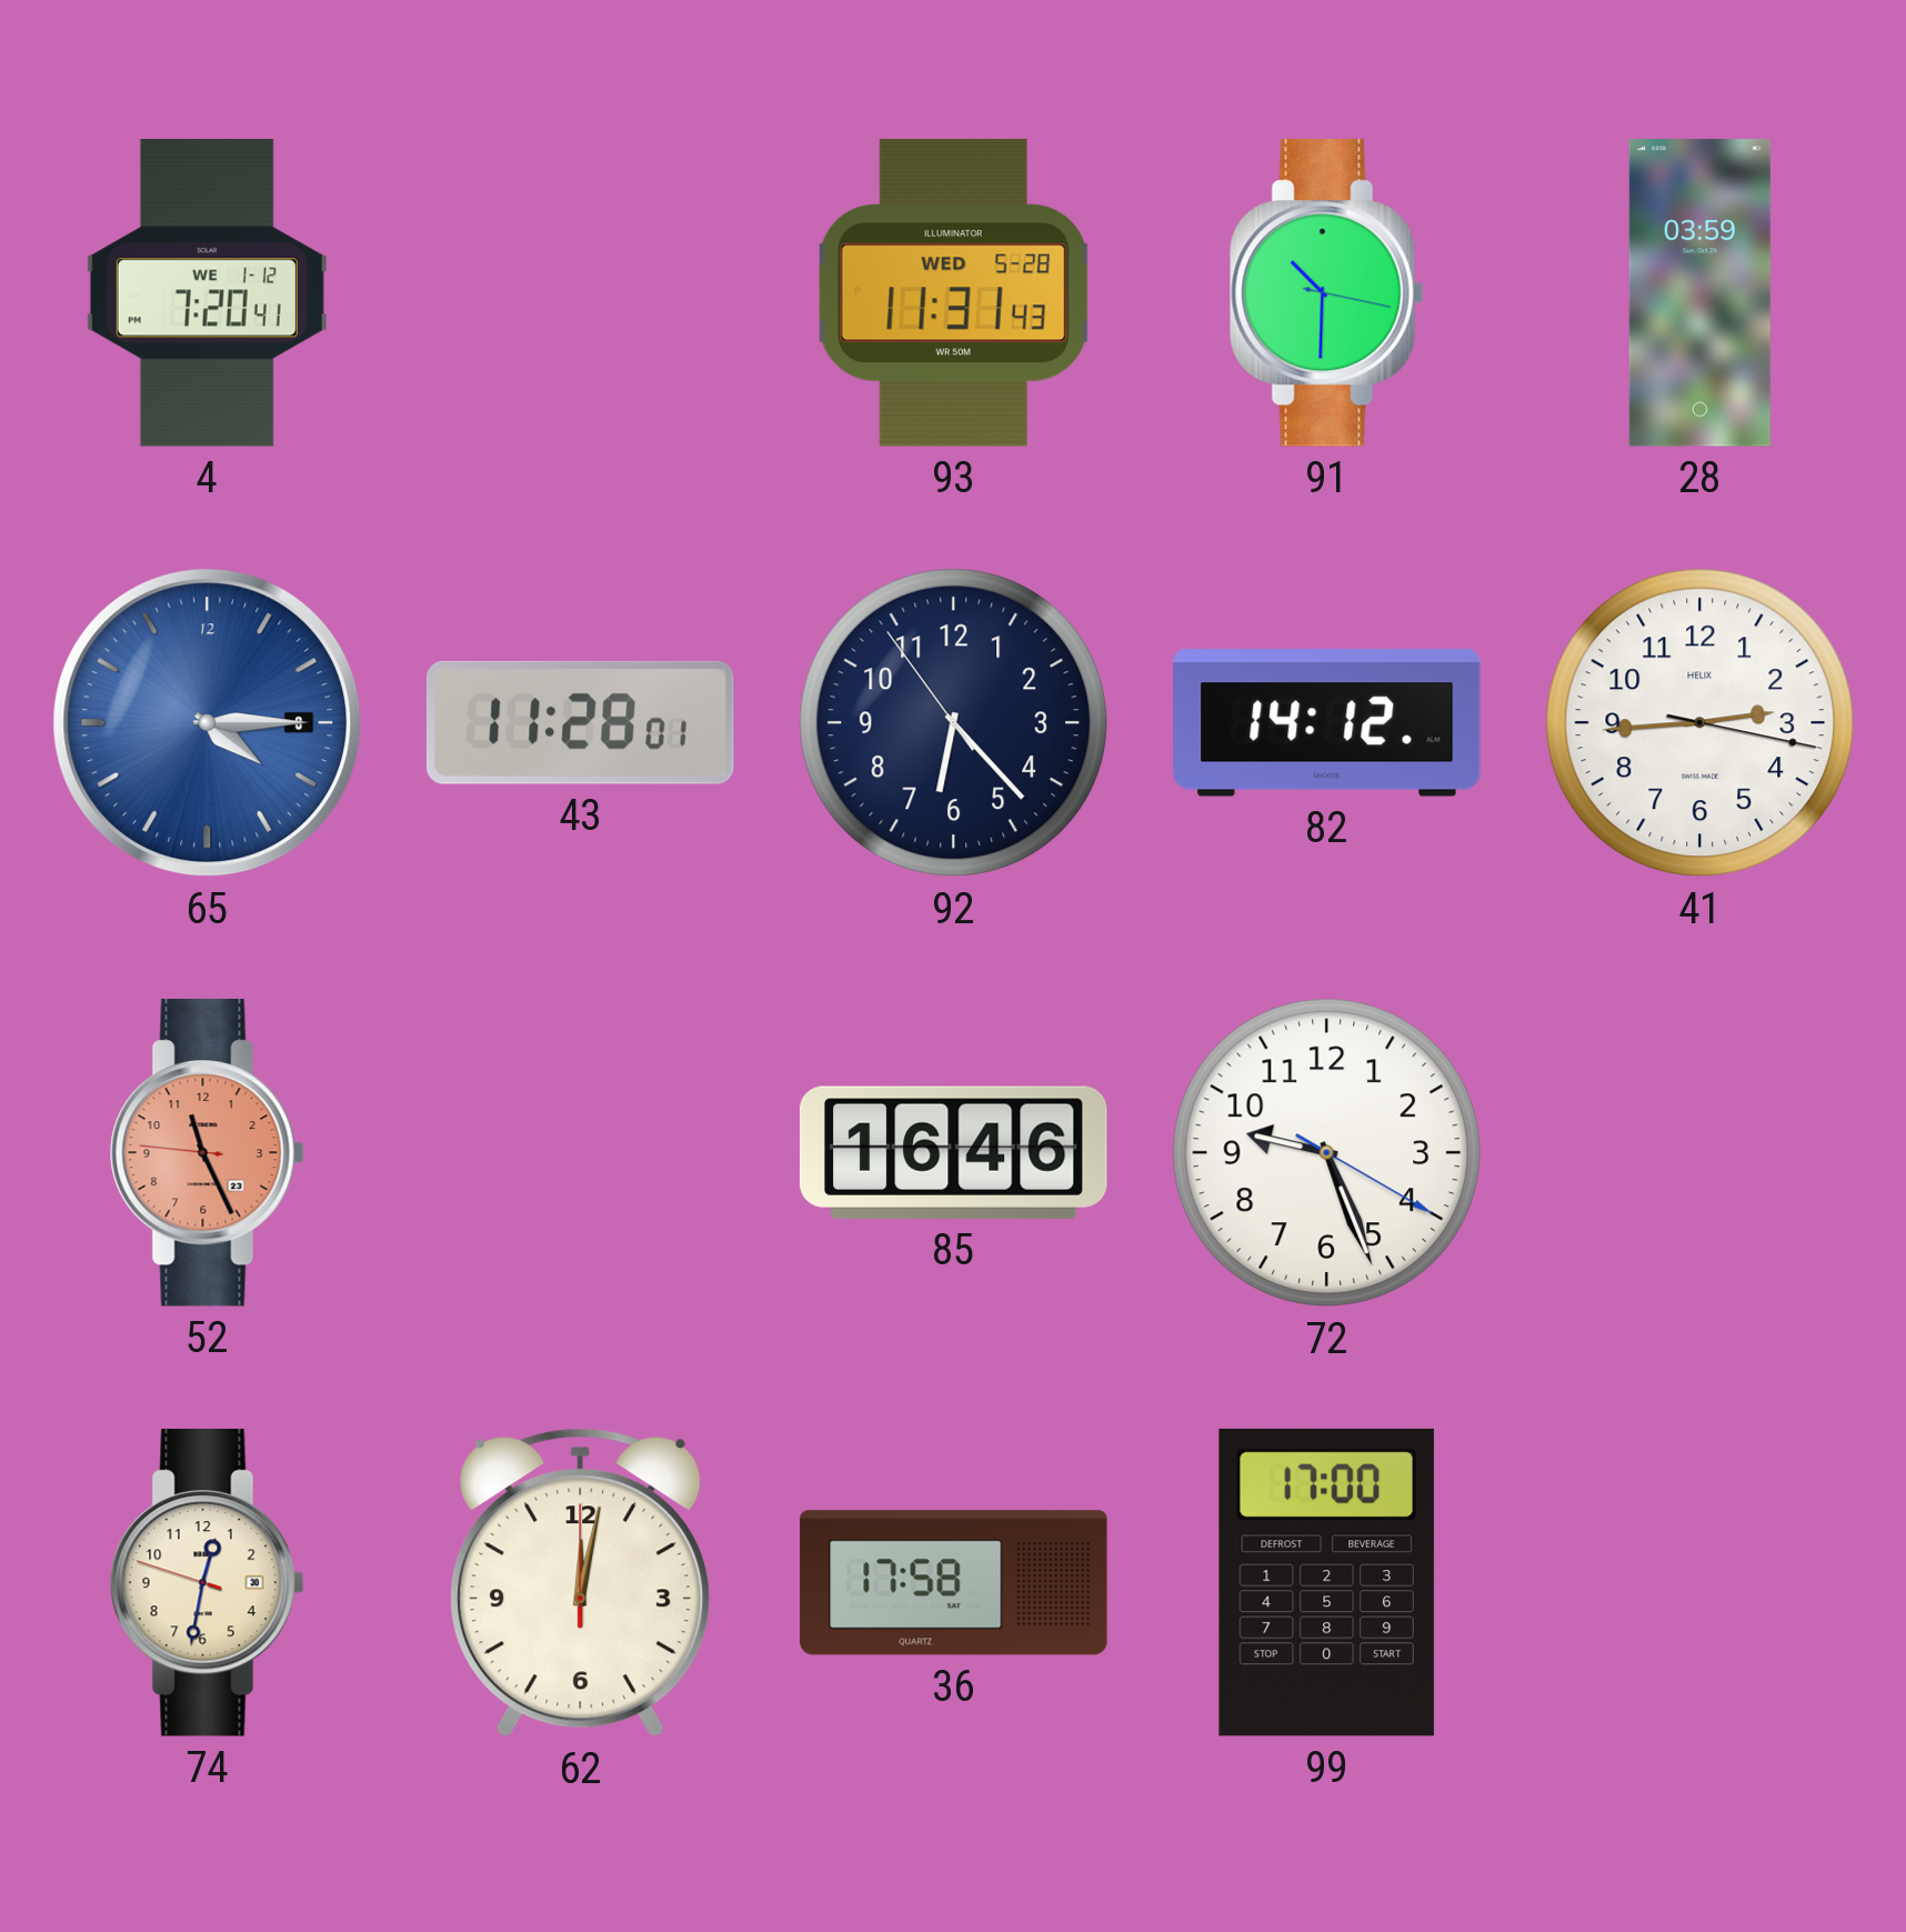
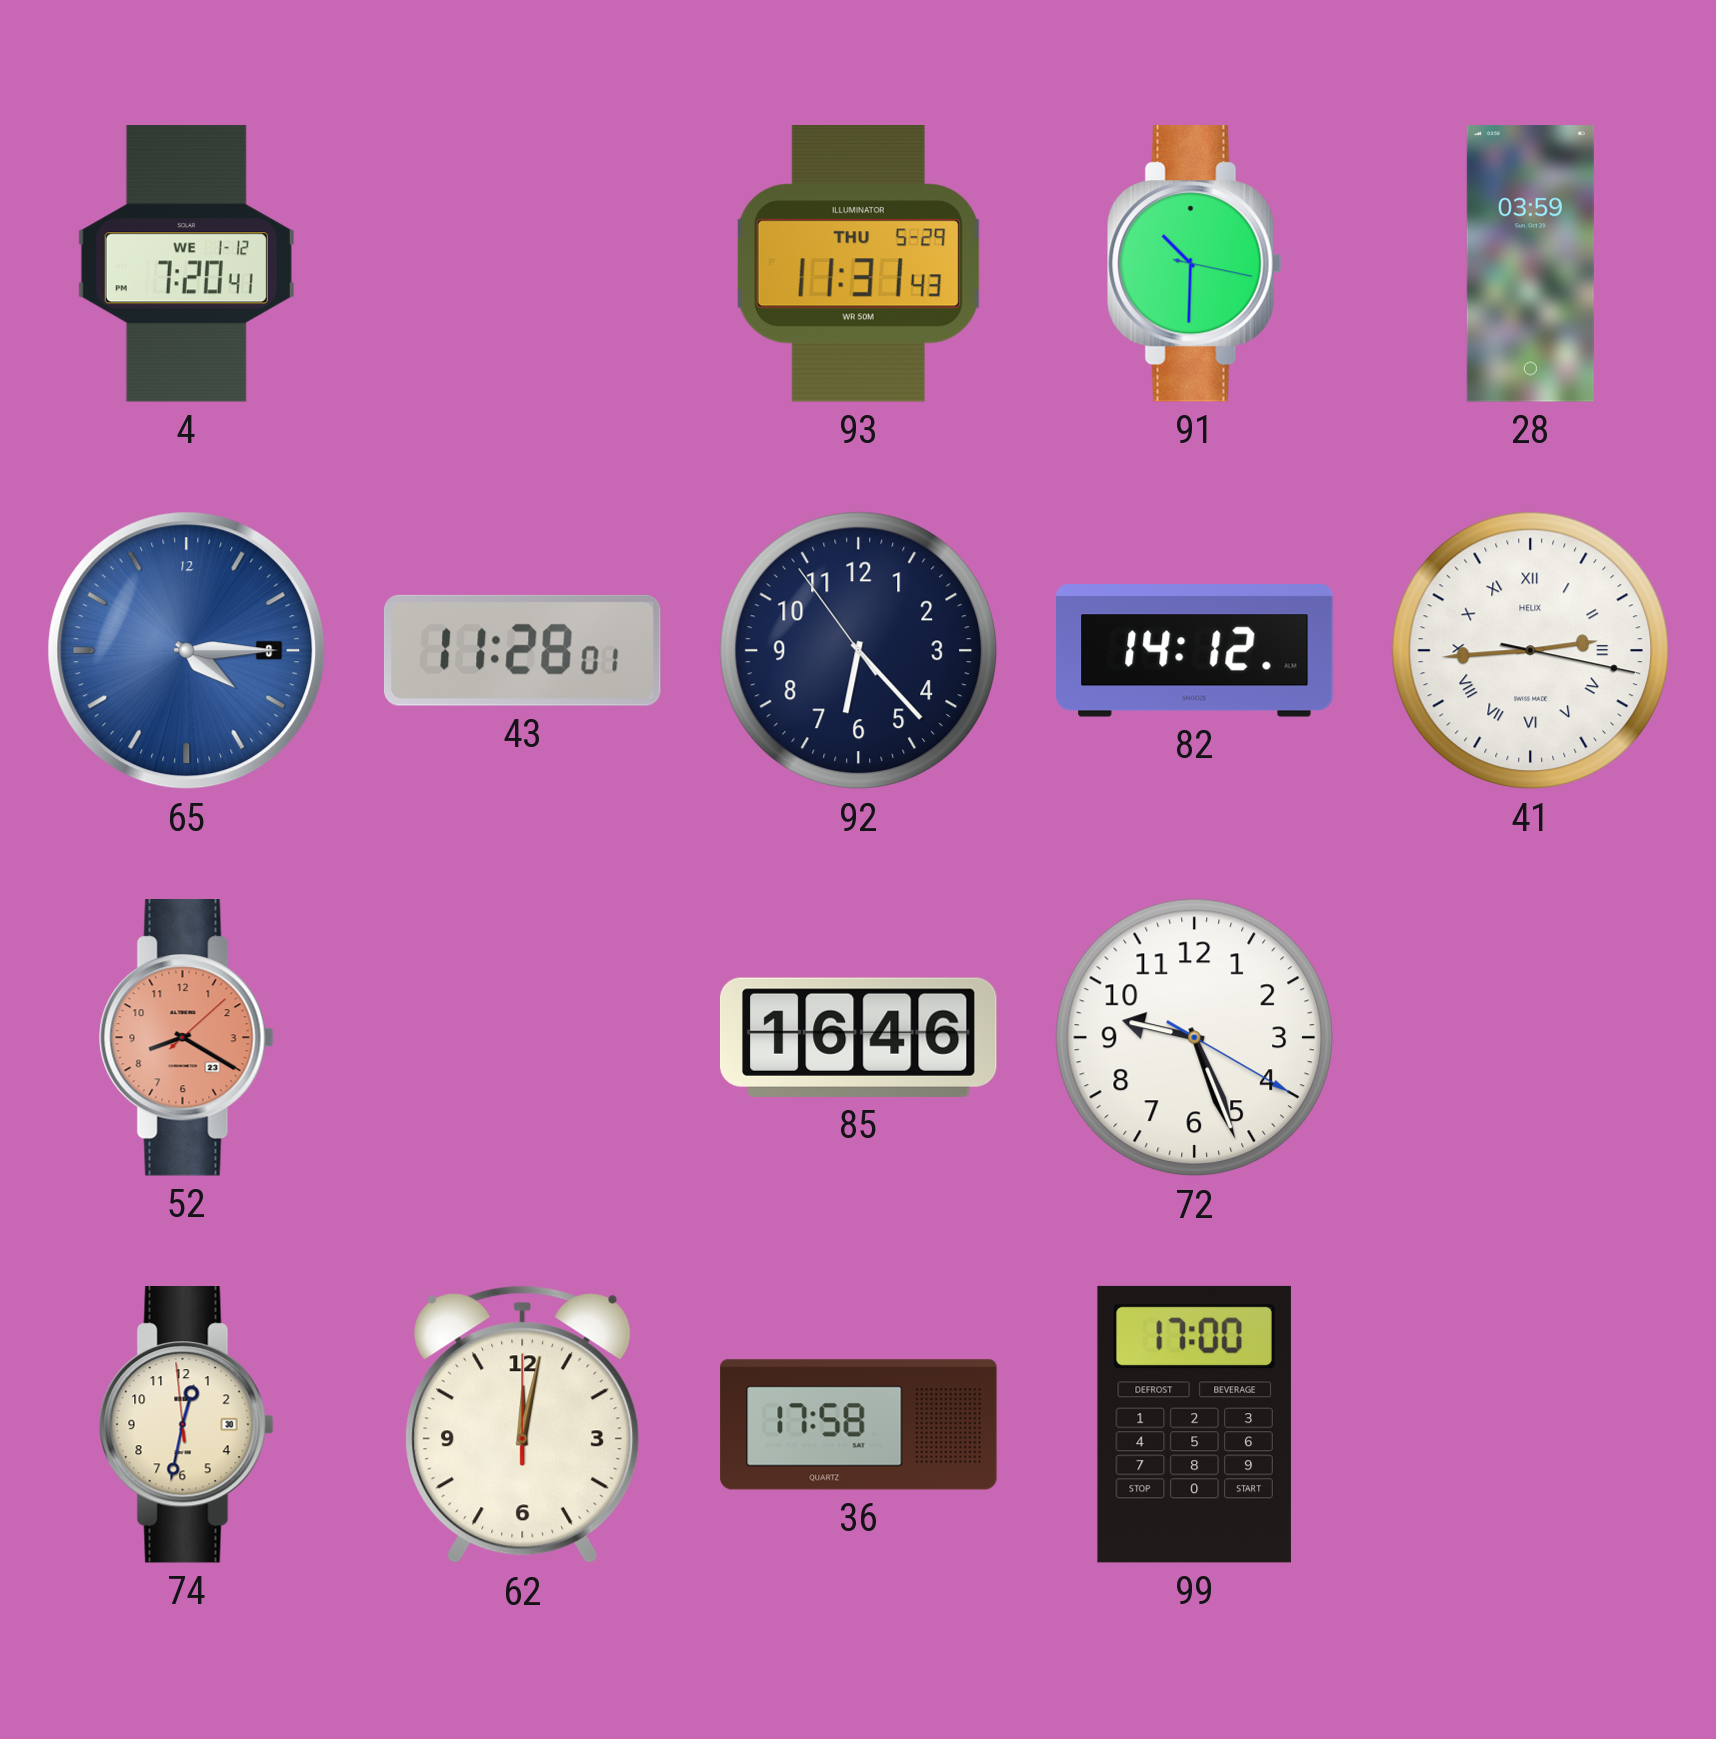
93 date: WED 5-28 -> THU 5-29 (858, 264)
41 numerals: Arabic -> Roman (1531, 651)
52: 11:25 -> 8:20 (186, 1038)
74: 12:31:48 -> 12:31:59 (186, 1425)
